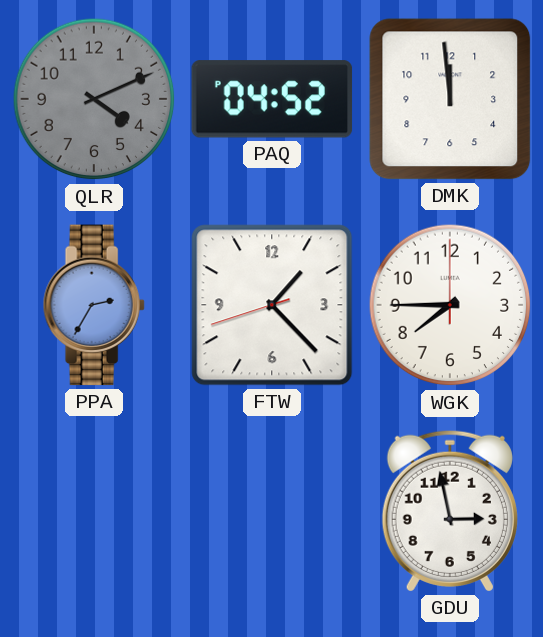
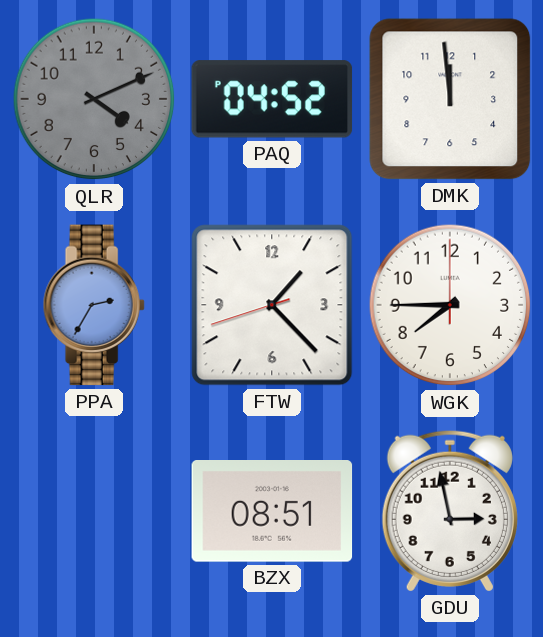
BZX: none -> 08:51 (272, 512)
